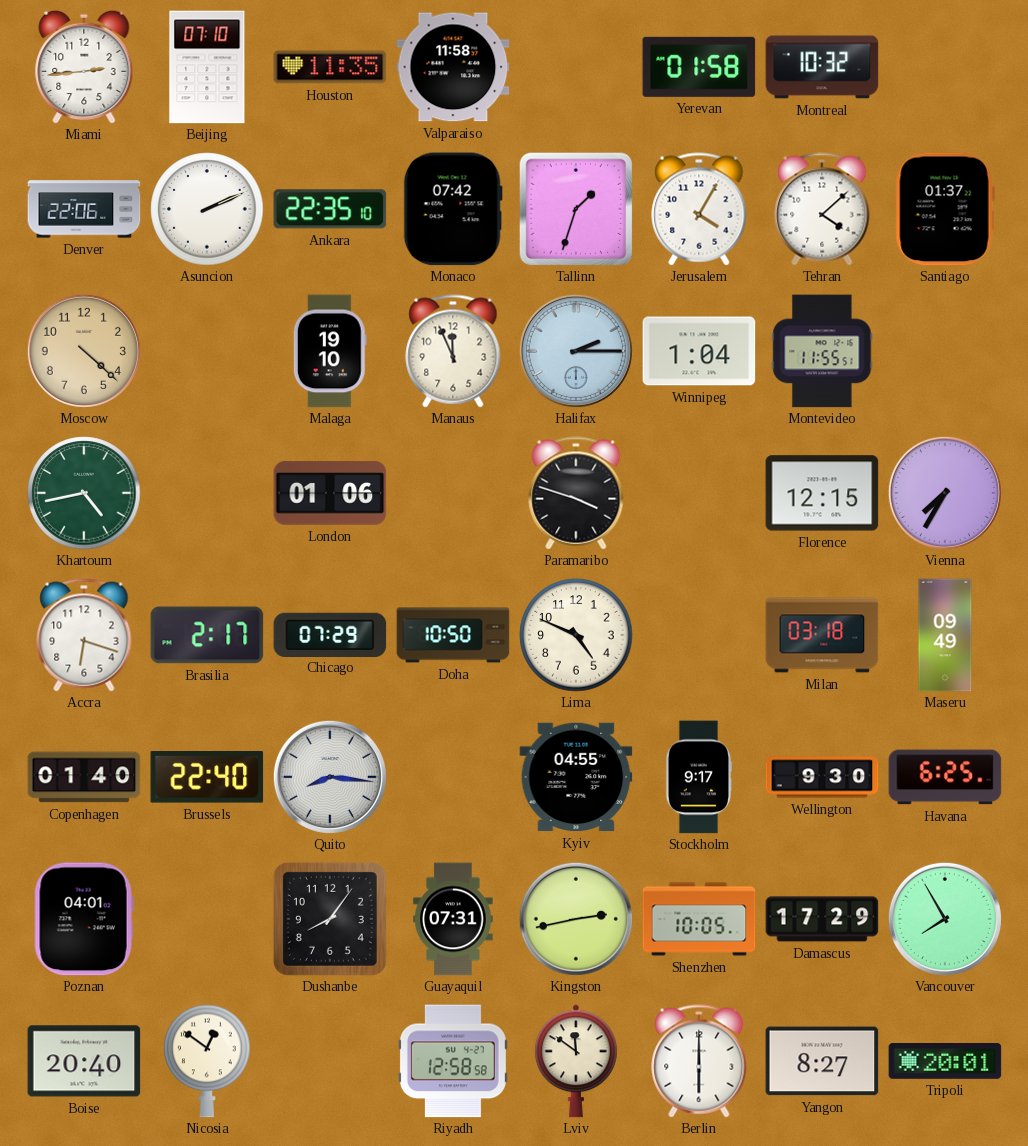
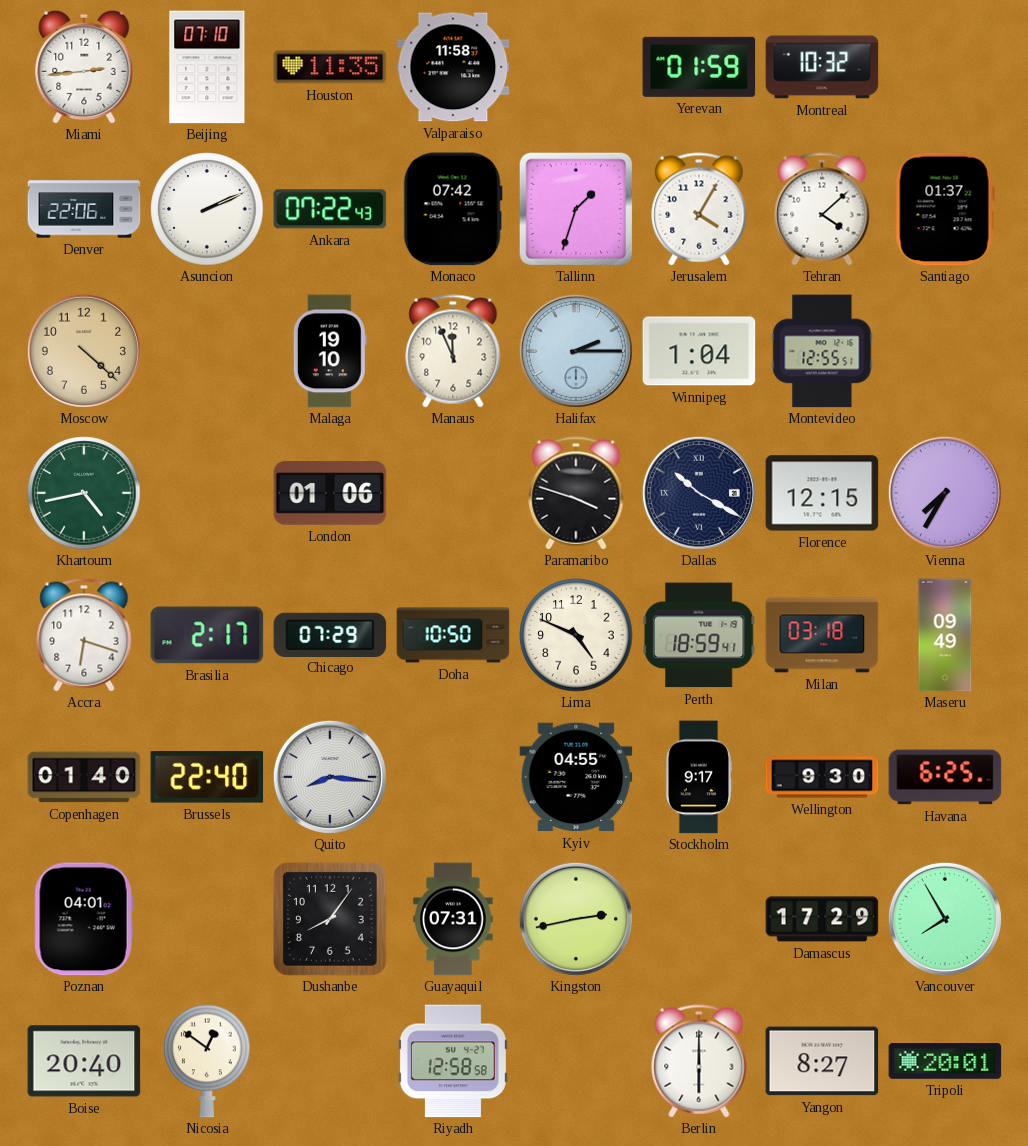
Yerevan: 01:58 -> 01:59 (699, 67)
Ankara: 22:35 -> 07:22 (330, 209)
Montevideo: 11:55 -> 12:55 (822, 351)
Dallas: none -> 10:20 (699, 493)
Perth: none -> 18:59 (699, 635)
Shenzhen: 10:05 -> none (699, 919)
Lviv: 11:51 -> none (576, 1061)
